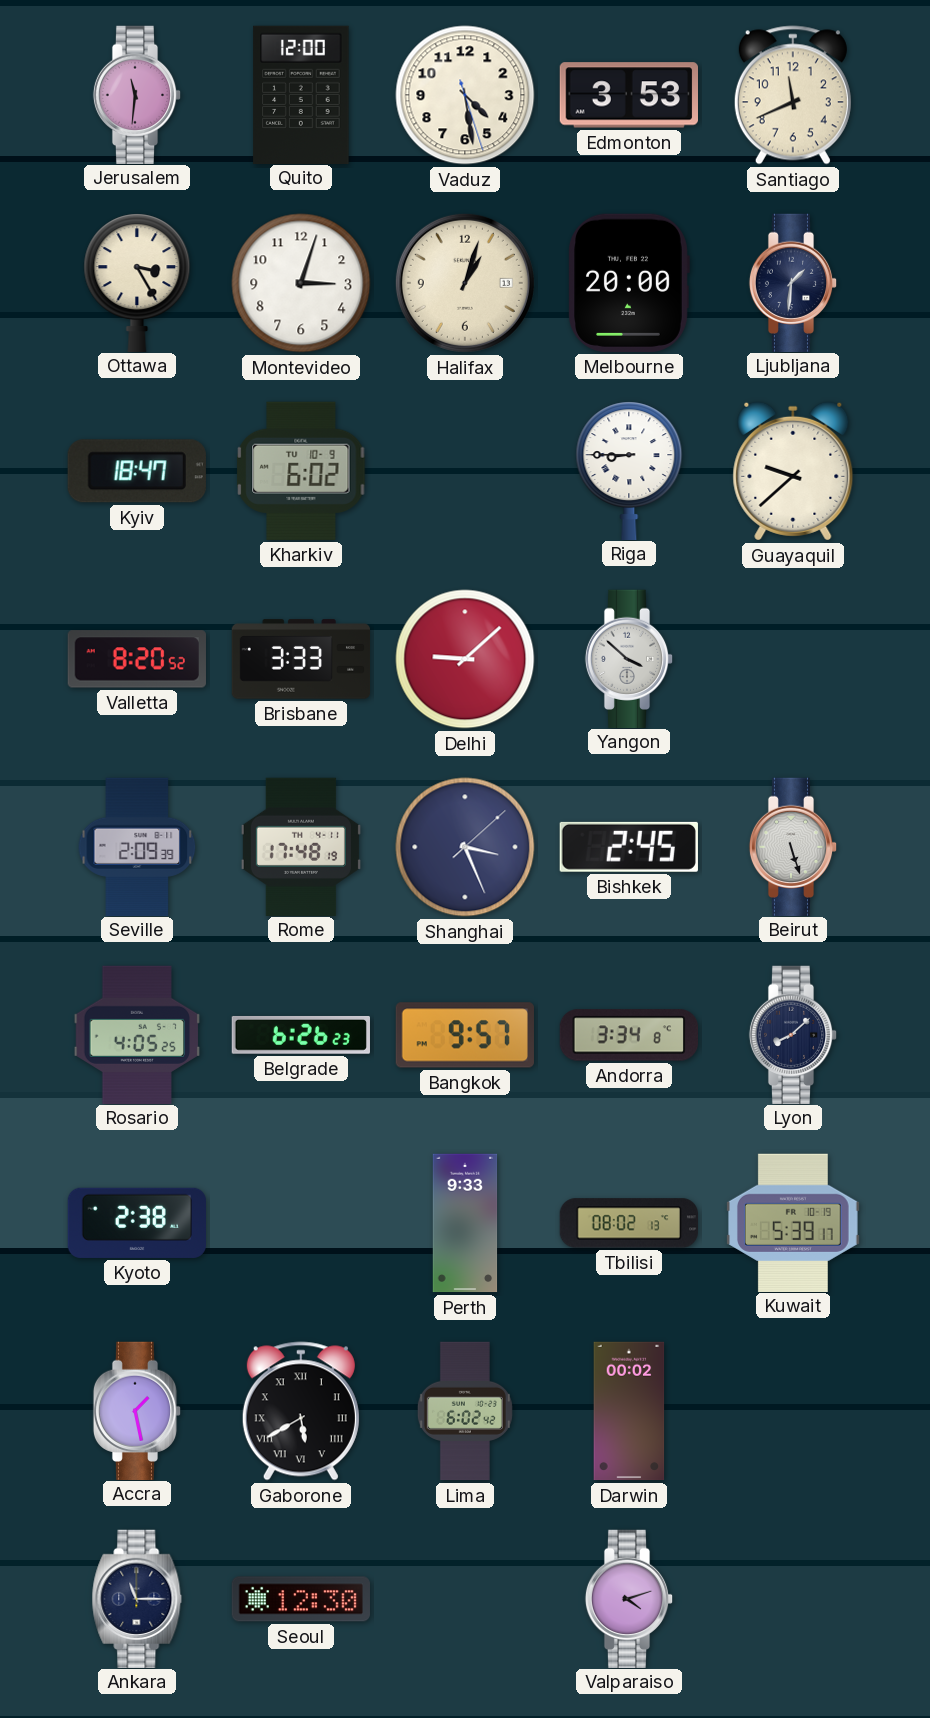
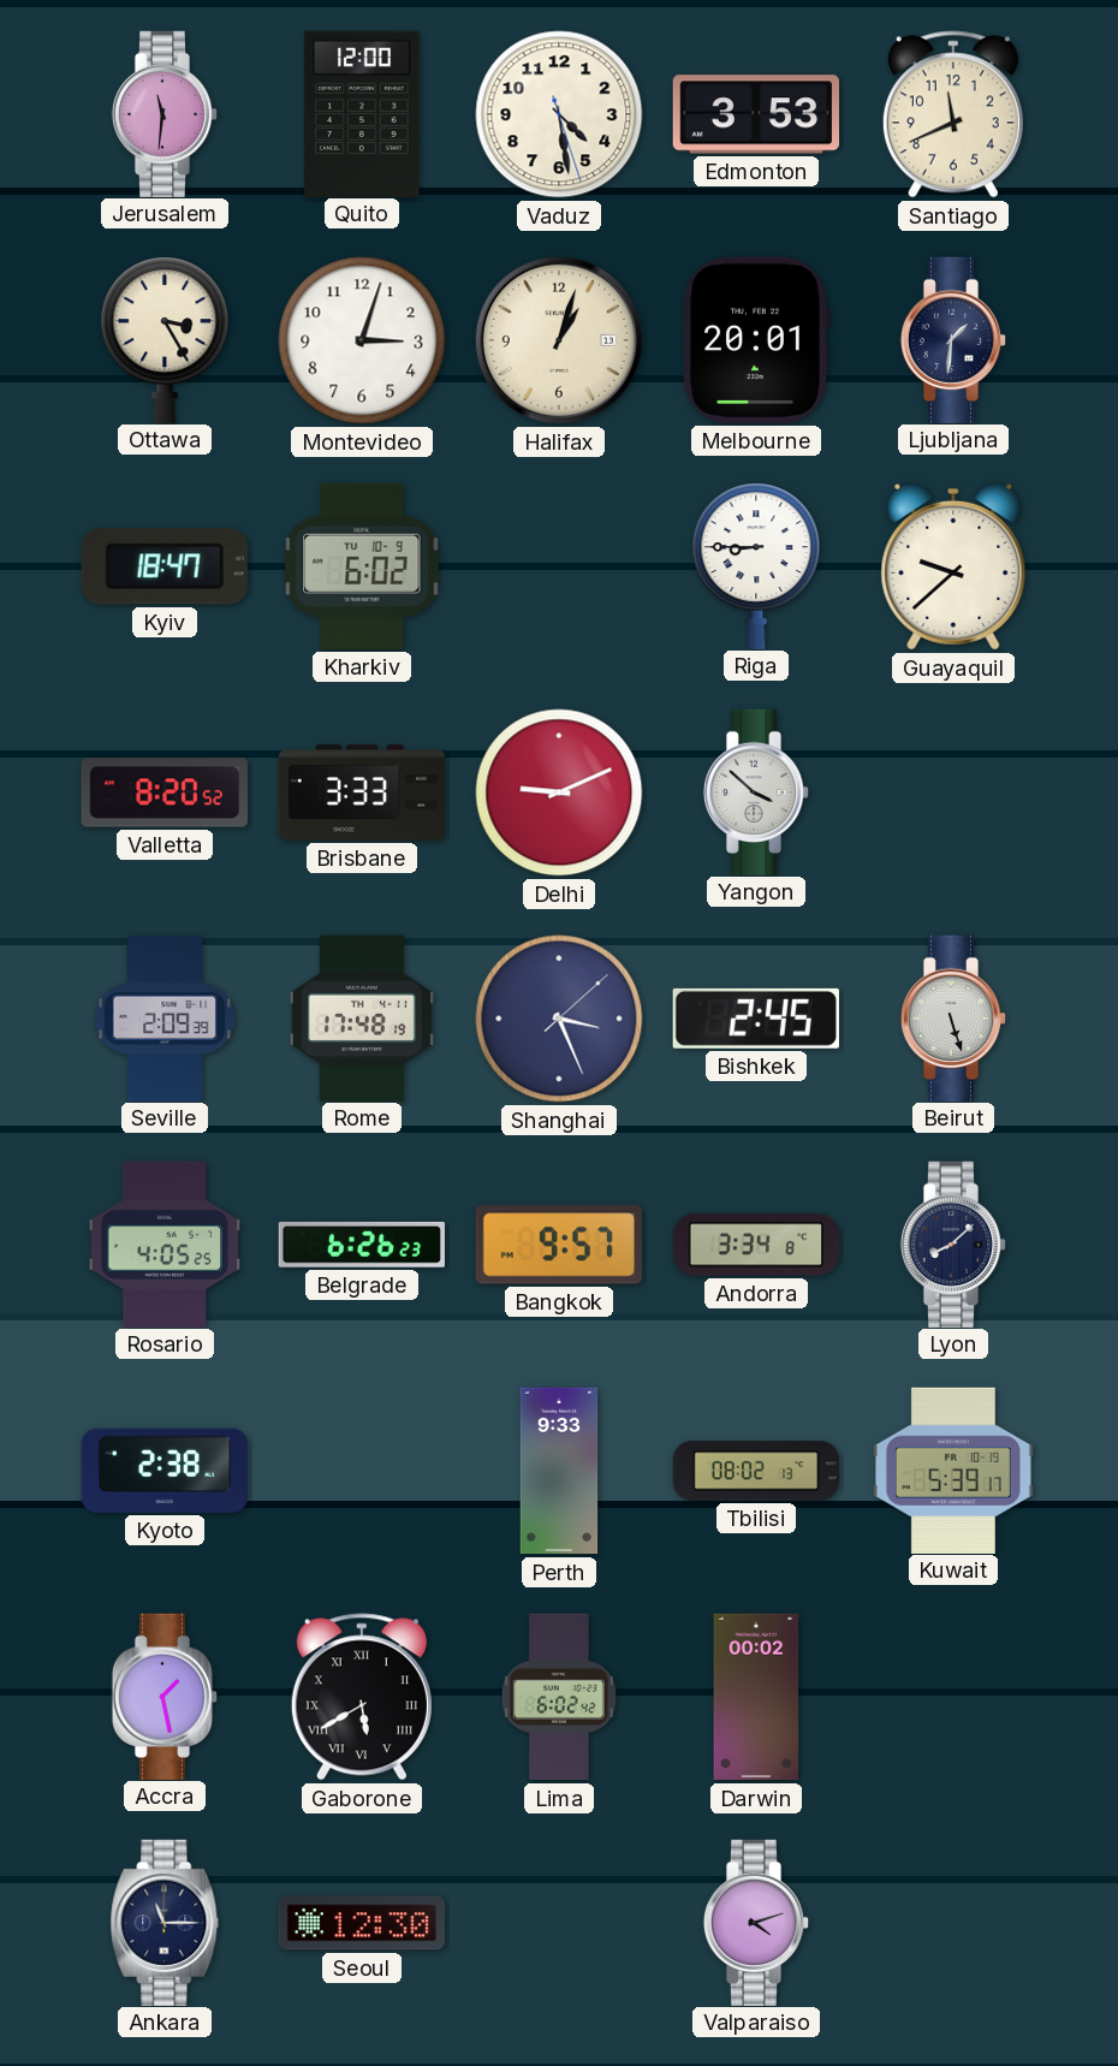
Melbourne: 20:00 -> 20:01 (756, 340)
Delhi: 9:08 -> 9:11 (559, 792)
